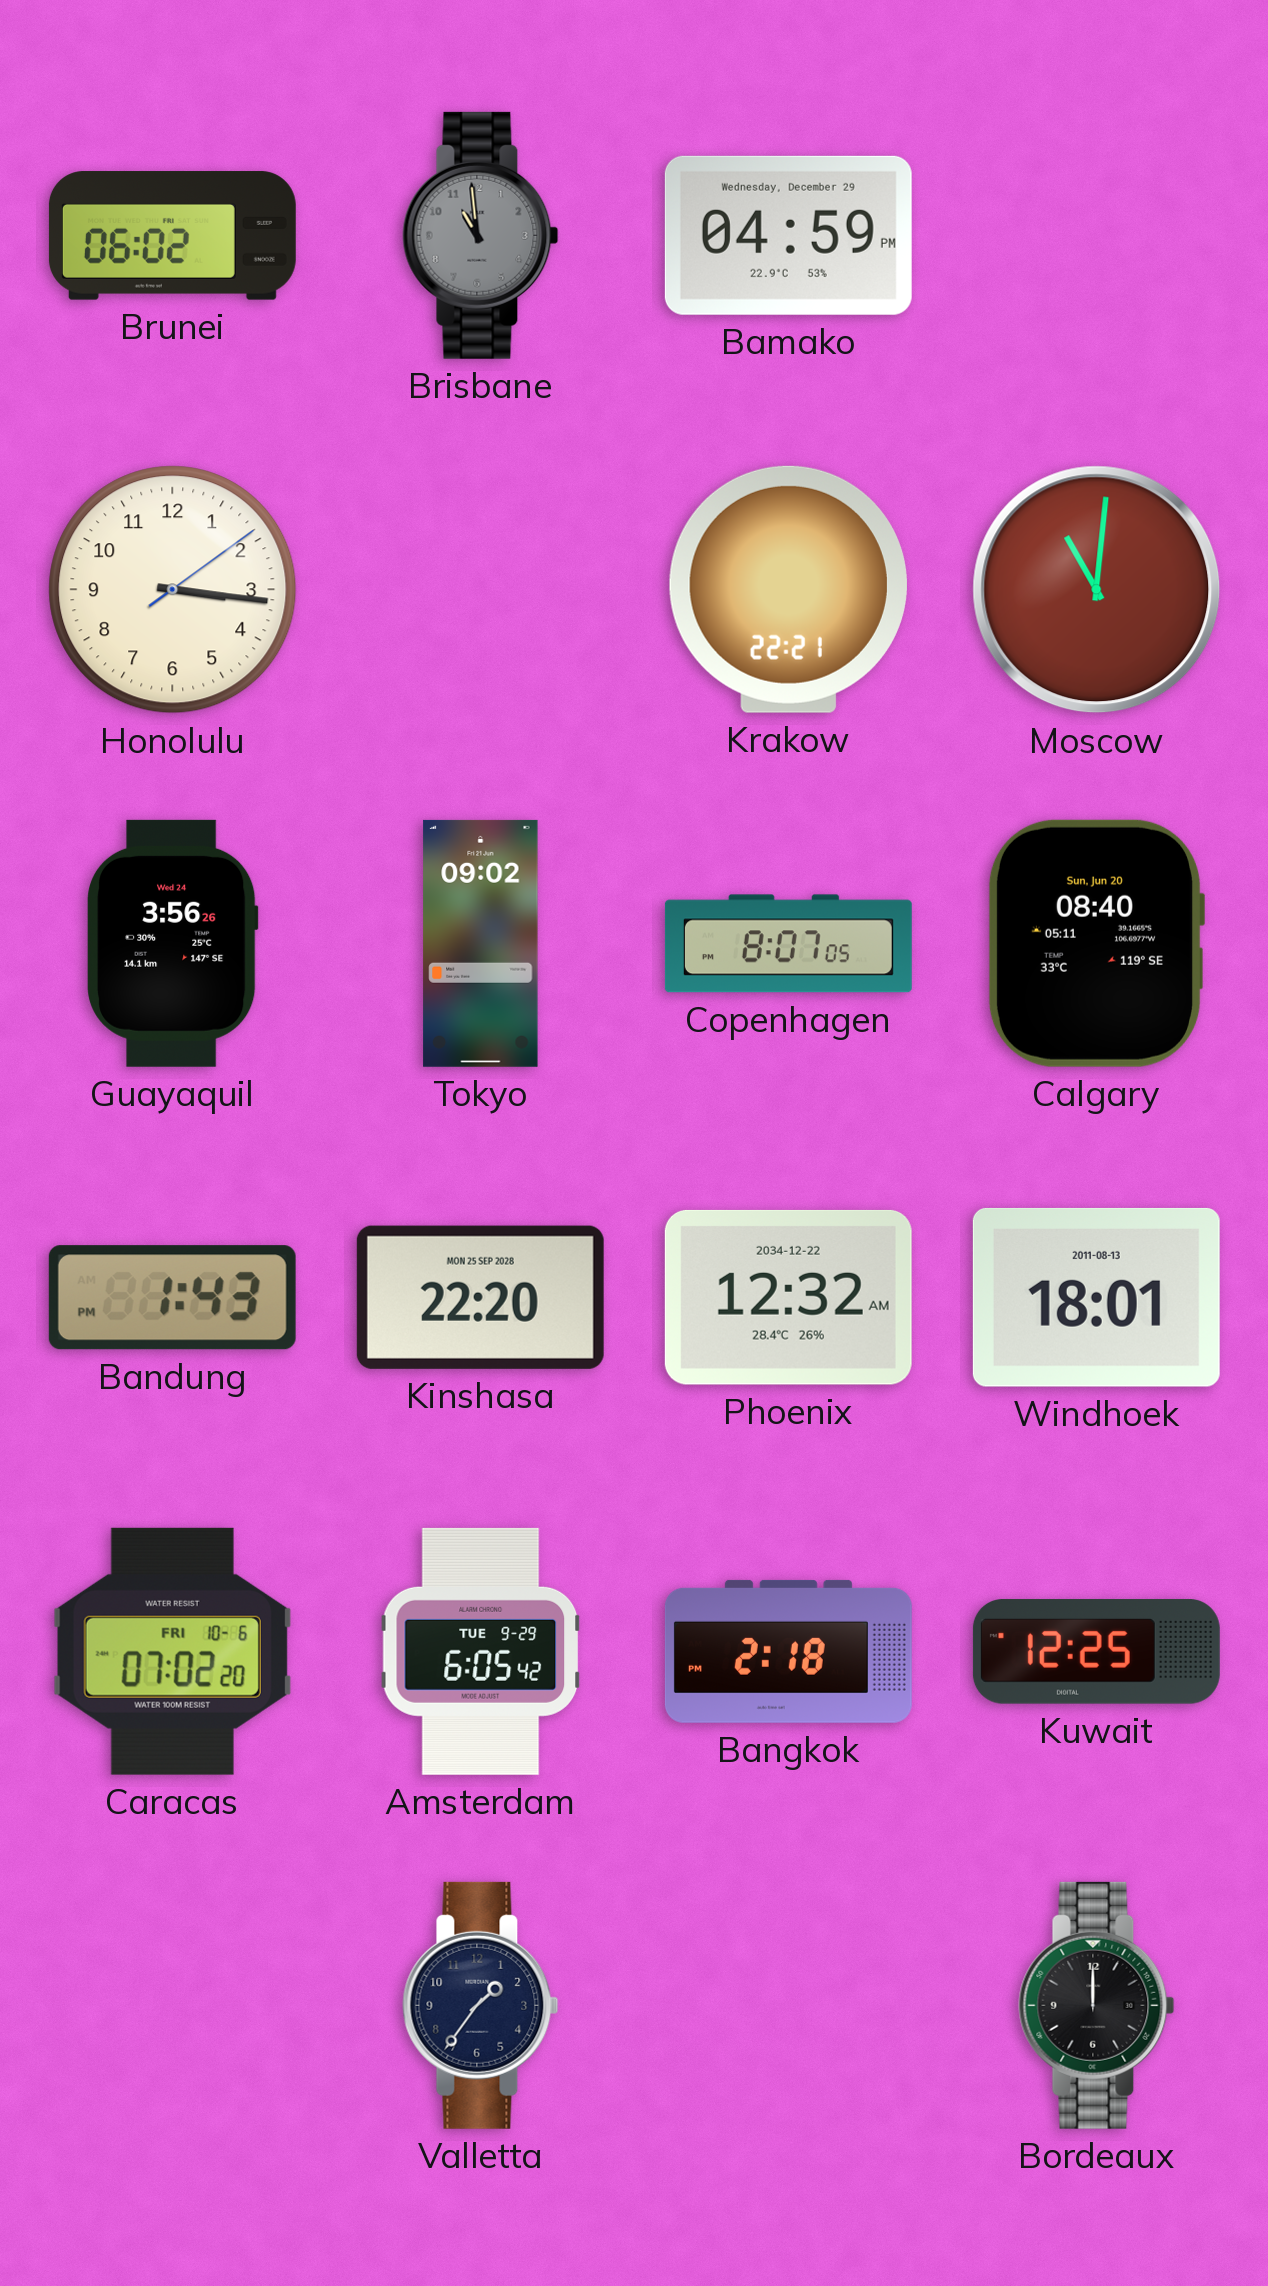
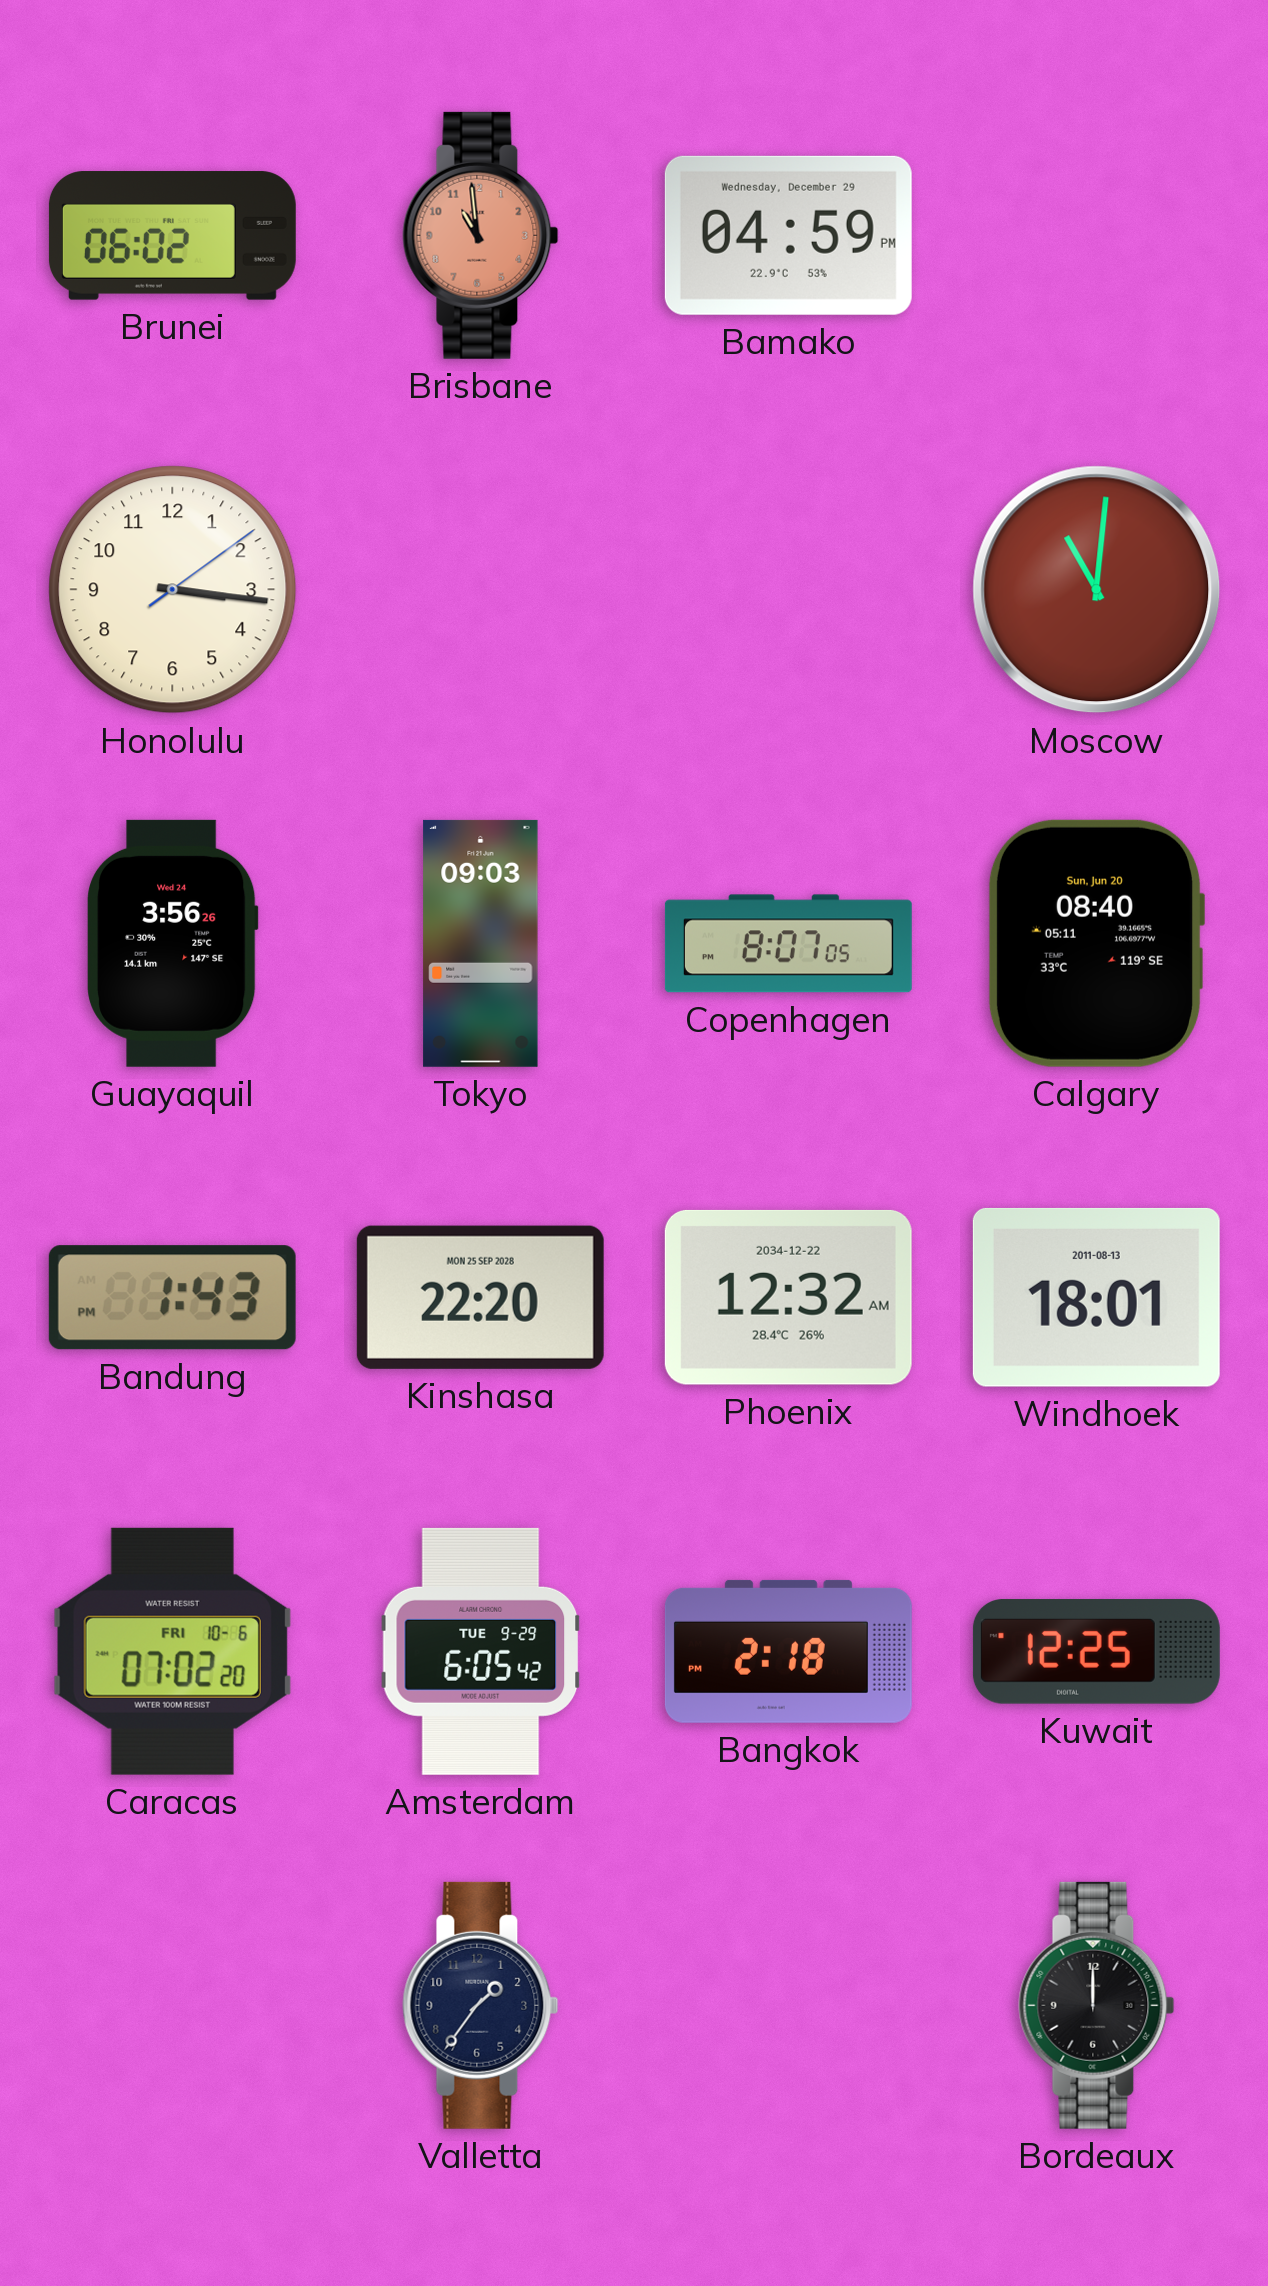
Brisbane dial: grey -> salmon (481, 235)
Krakow: 22:21 -> none (788, 589)
Tokyo: 09:02 -> 09:03 (481, 943)
